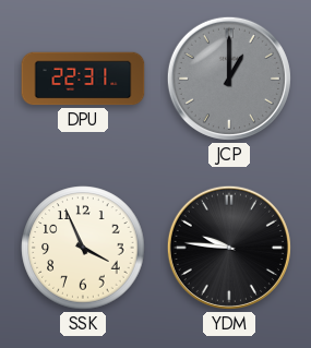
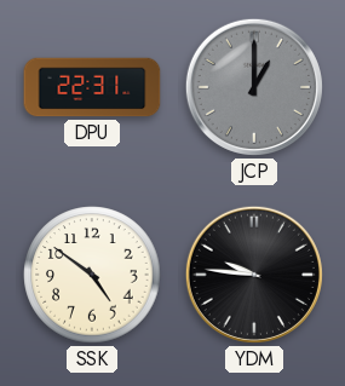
SSK: 3:56 -> 4:51 (92, 275)
